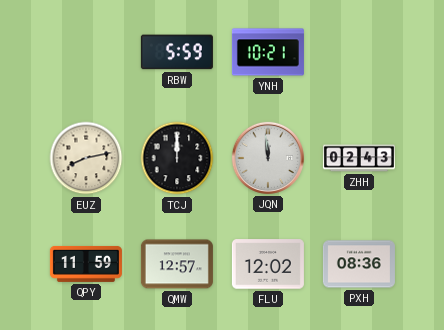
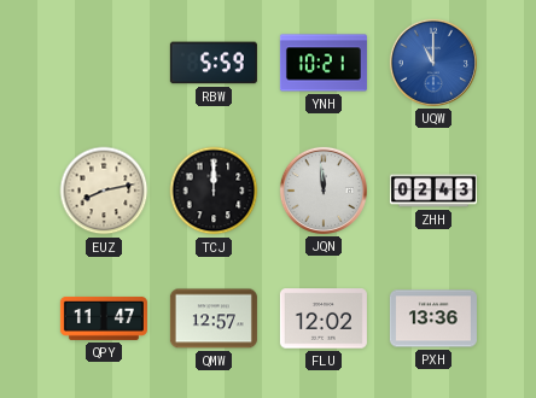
UQW: none -> 11:00 (433, 63)
QPY: 11:59 -> 11:47 (104, 318)
PXH: 08:36 -> 13:36 (433, 318)
